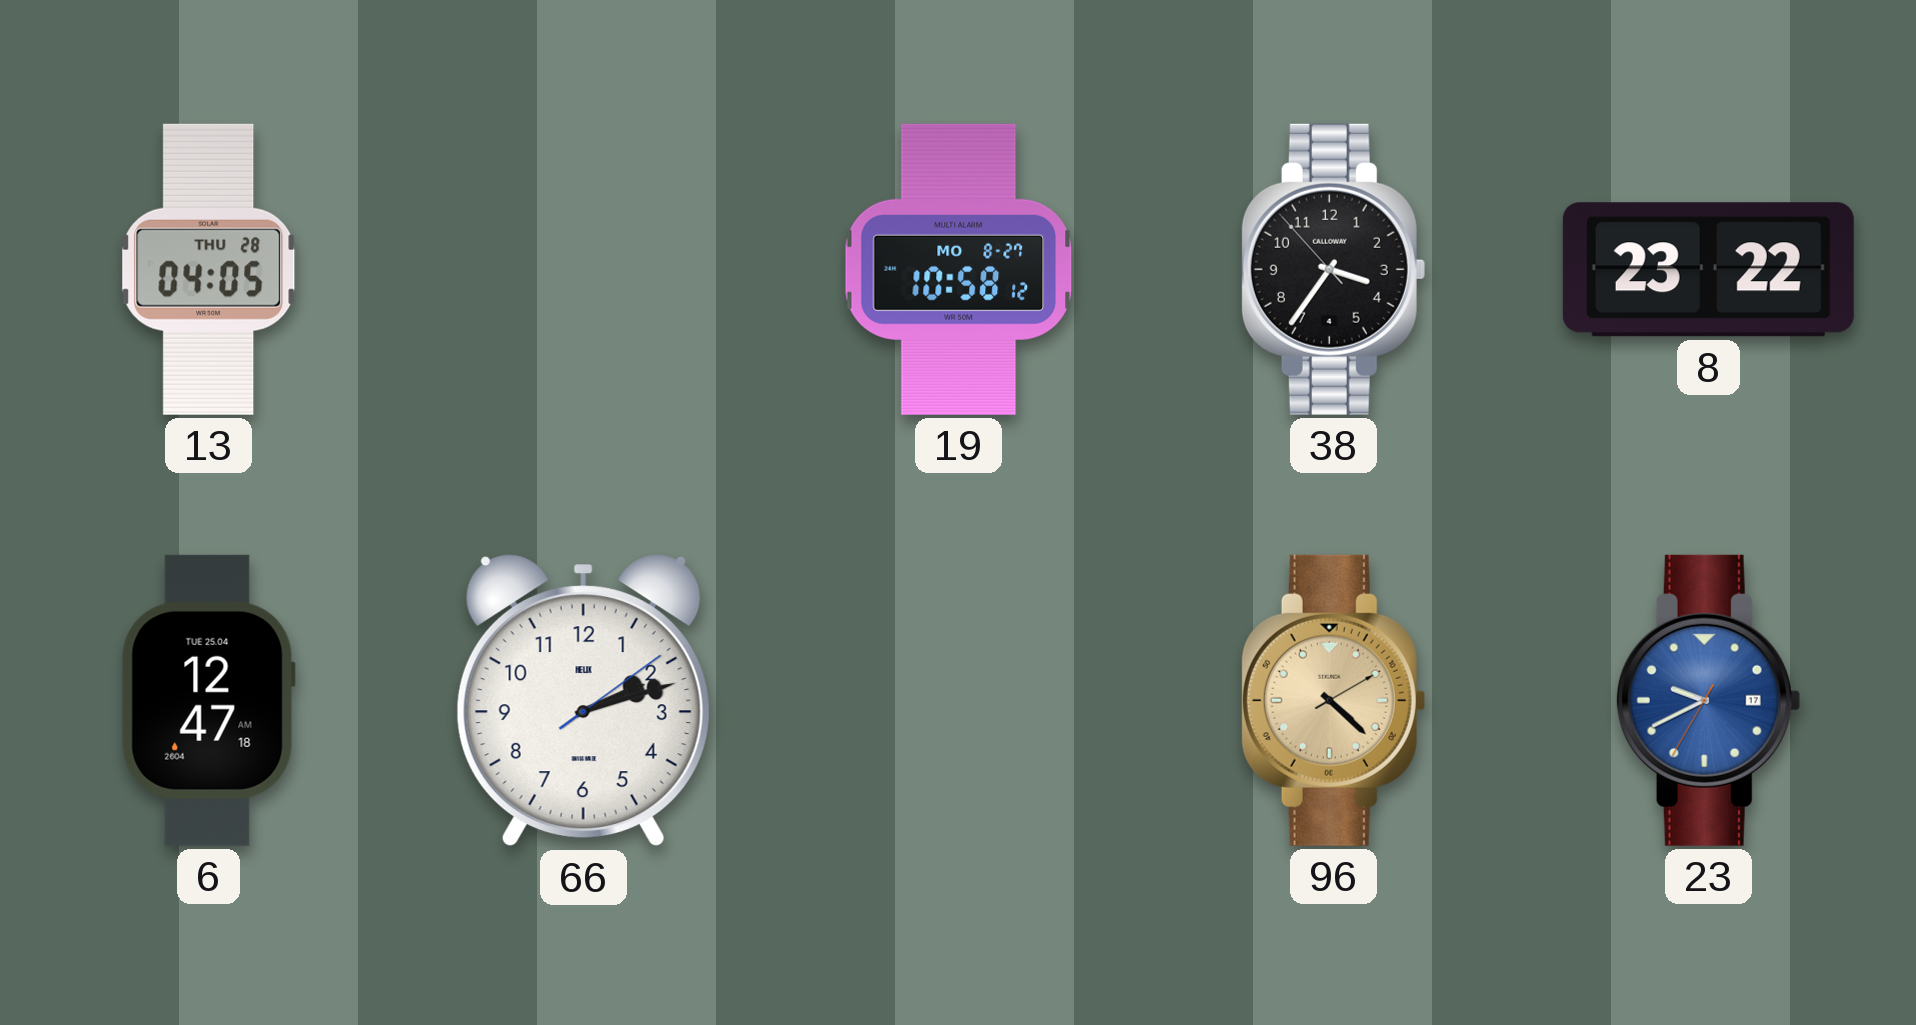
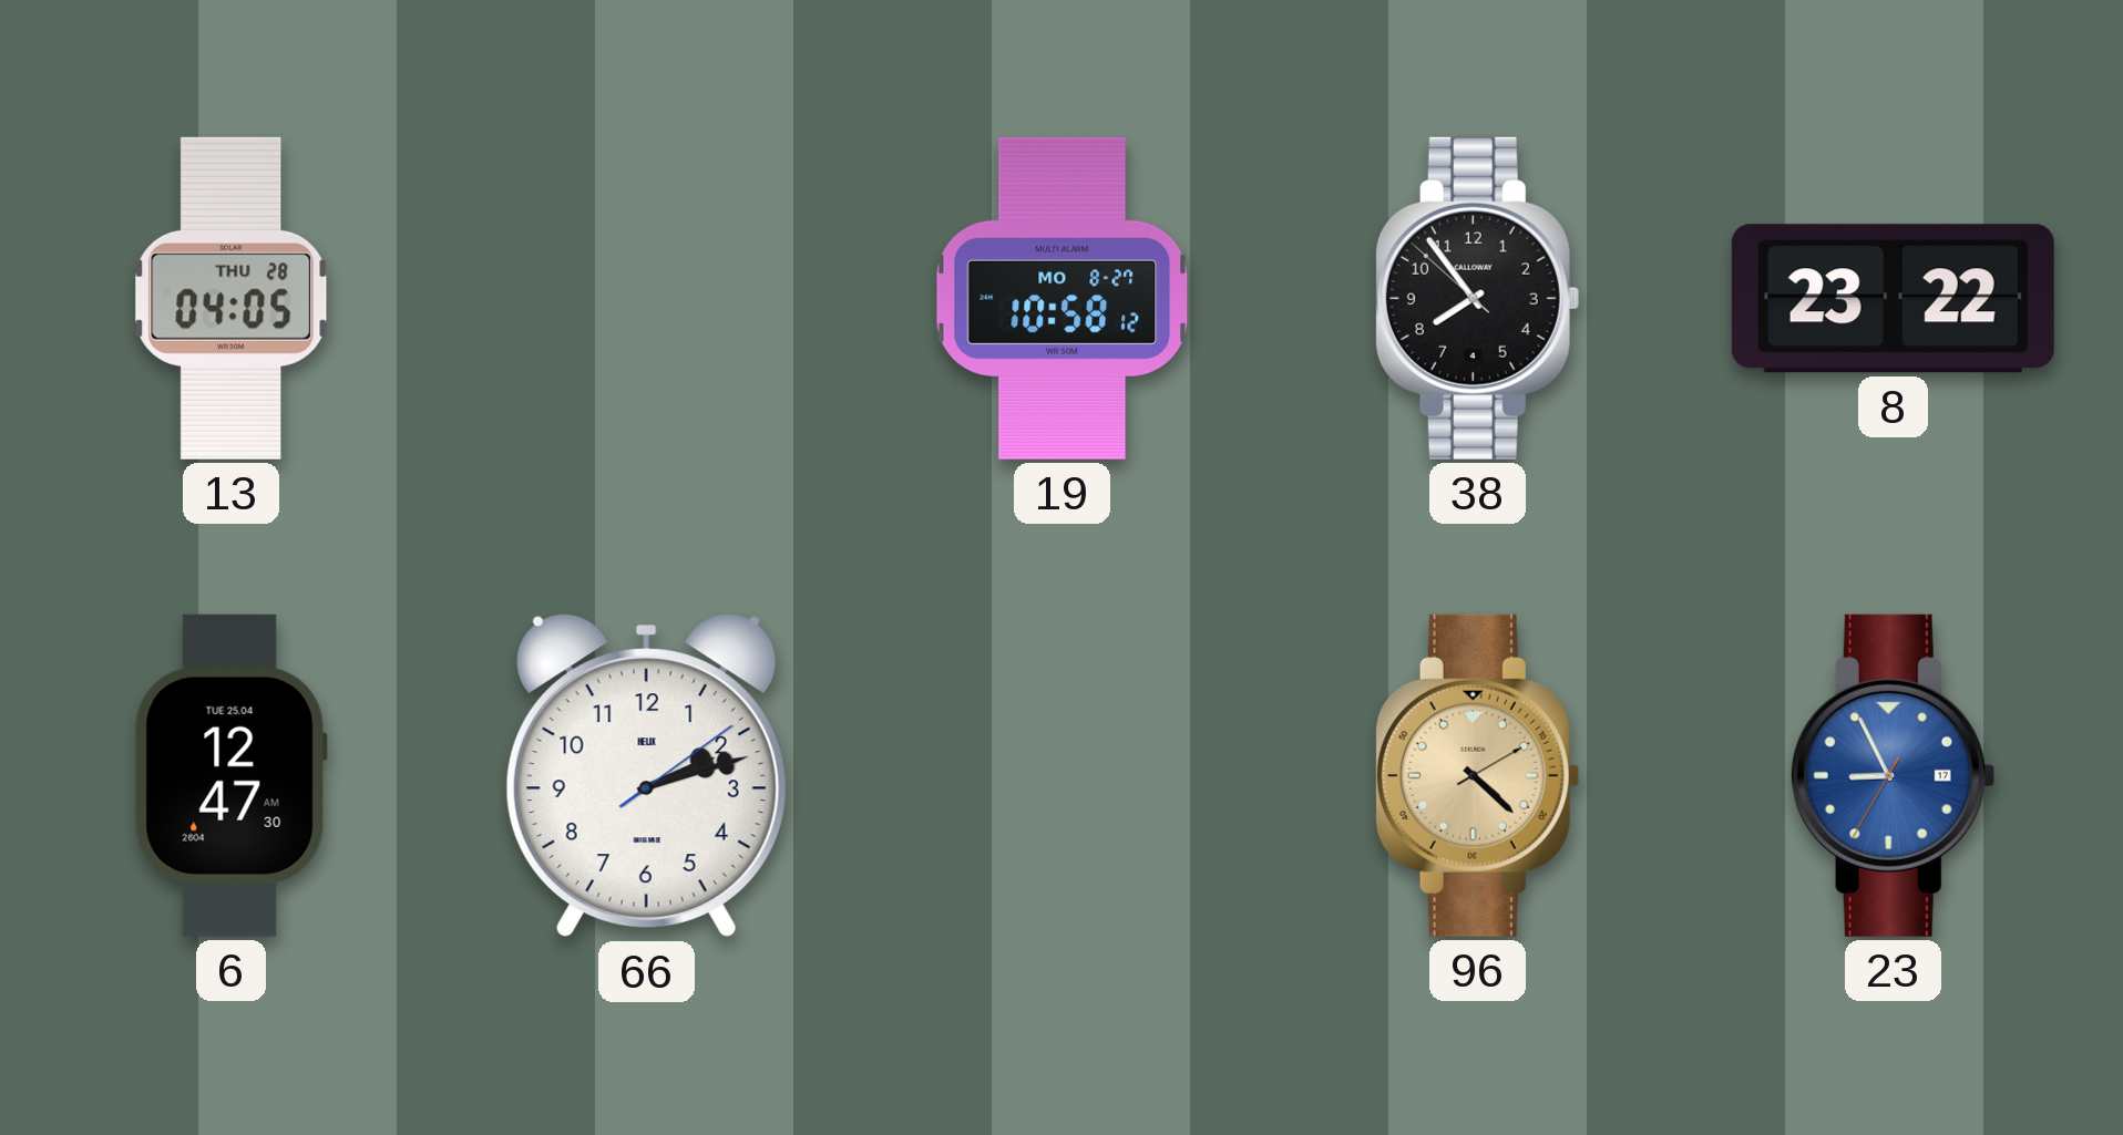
38: 3:35 -> 7:53 (1477, 298)
6: 12:47:18 AM -> 12:47:30 AM (230, 775)
23: 9:40 -> 8:55 (1893, 775)
